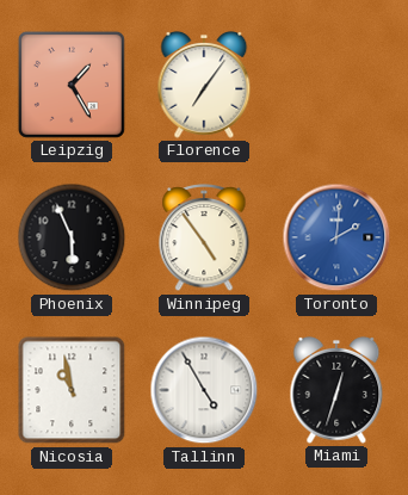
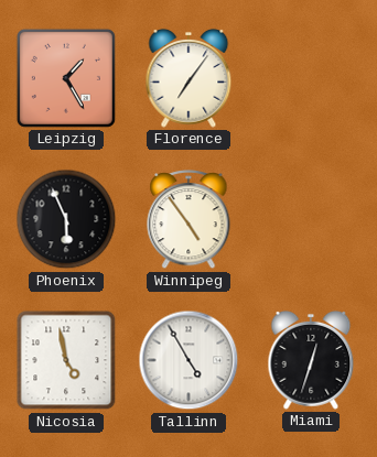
Toronto: 2:01 -> none (336, 237)
Nicosia: 10:58 -> 4:58 (66, 360)
